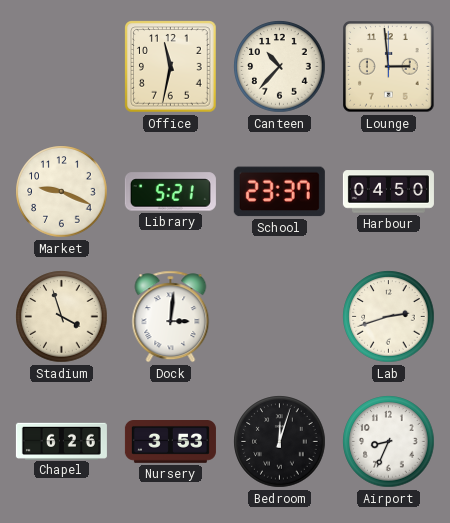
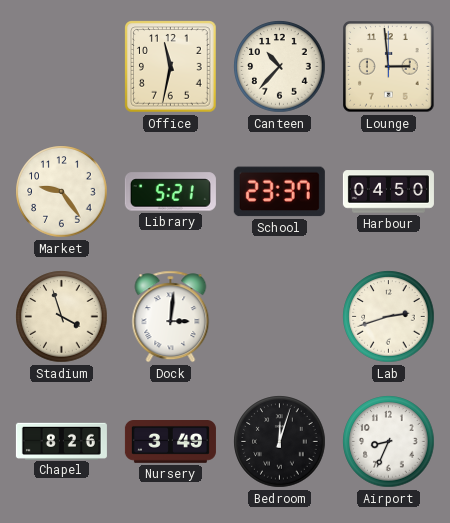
Market: 9:19 -> 9:24 (62, 192)
Chapel: 6:26 -> 8:26 (61, 441)
Nursery: 3:53 -> 3:49 (170, 442)
